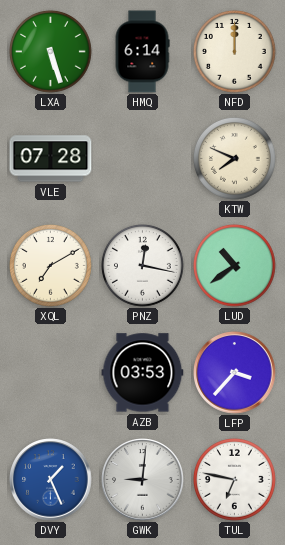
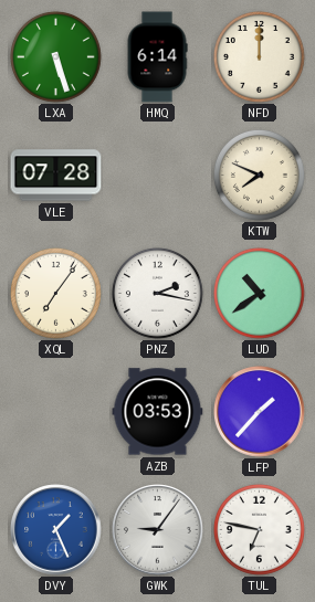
XQL: 7:10 -> 7:06 (55, 293)
PNZ: 12:17 -> 2:17 (157, 293)
LFP: 3:37 -> 1:37 (260, 412)
GWK: 9:01 -> 9:06 (158, 530)
